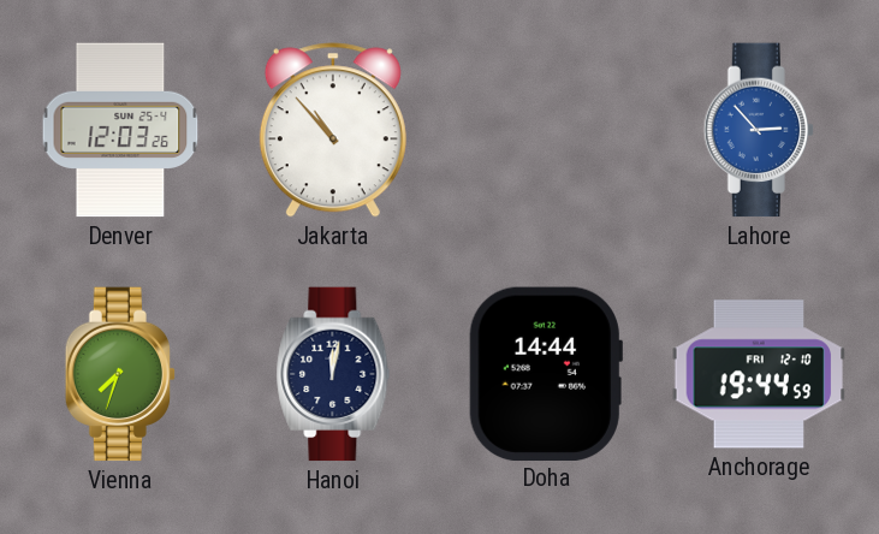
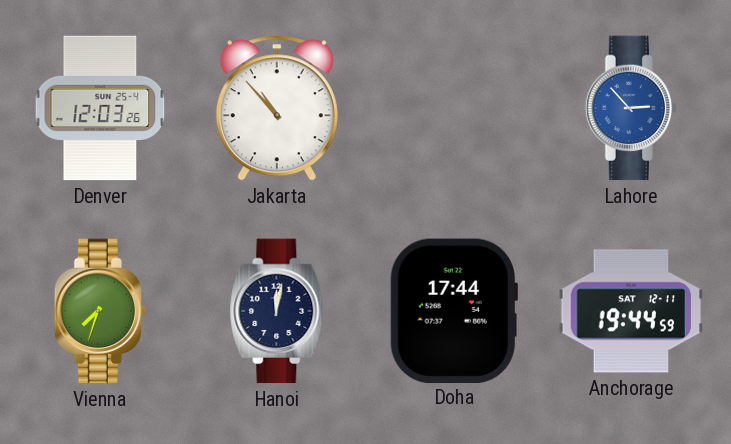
Doha: 14:44 -> 17:44 (454, 310)
Anchorage date: FRI 12-10 -> SAT 12-11 (631, 311)
